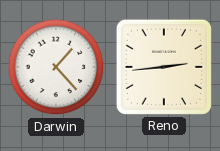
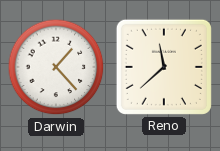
Reno: 2:44 -> 11:38 (164, 67)
